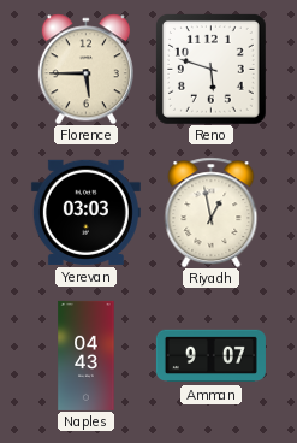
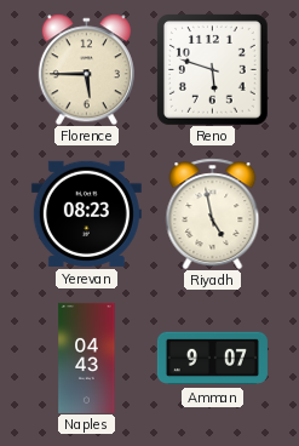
Yerevan: 03:03 -> 08:23 (86, 213)
Riyadh: 12:58 -> 4:58 (213, 213)
